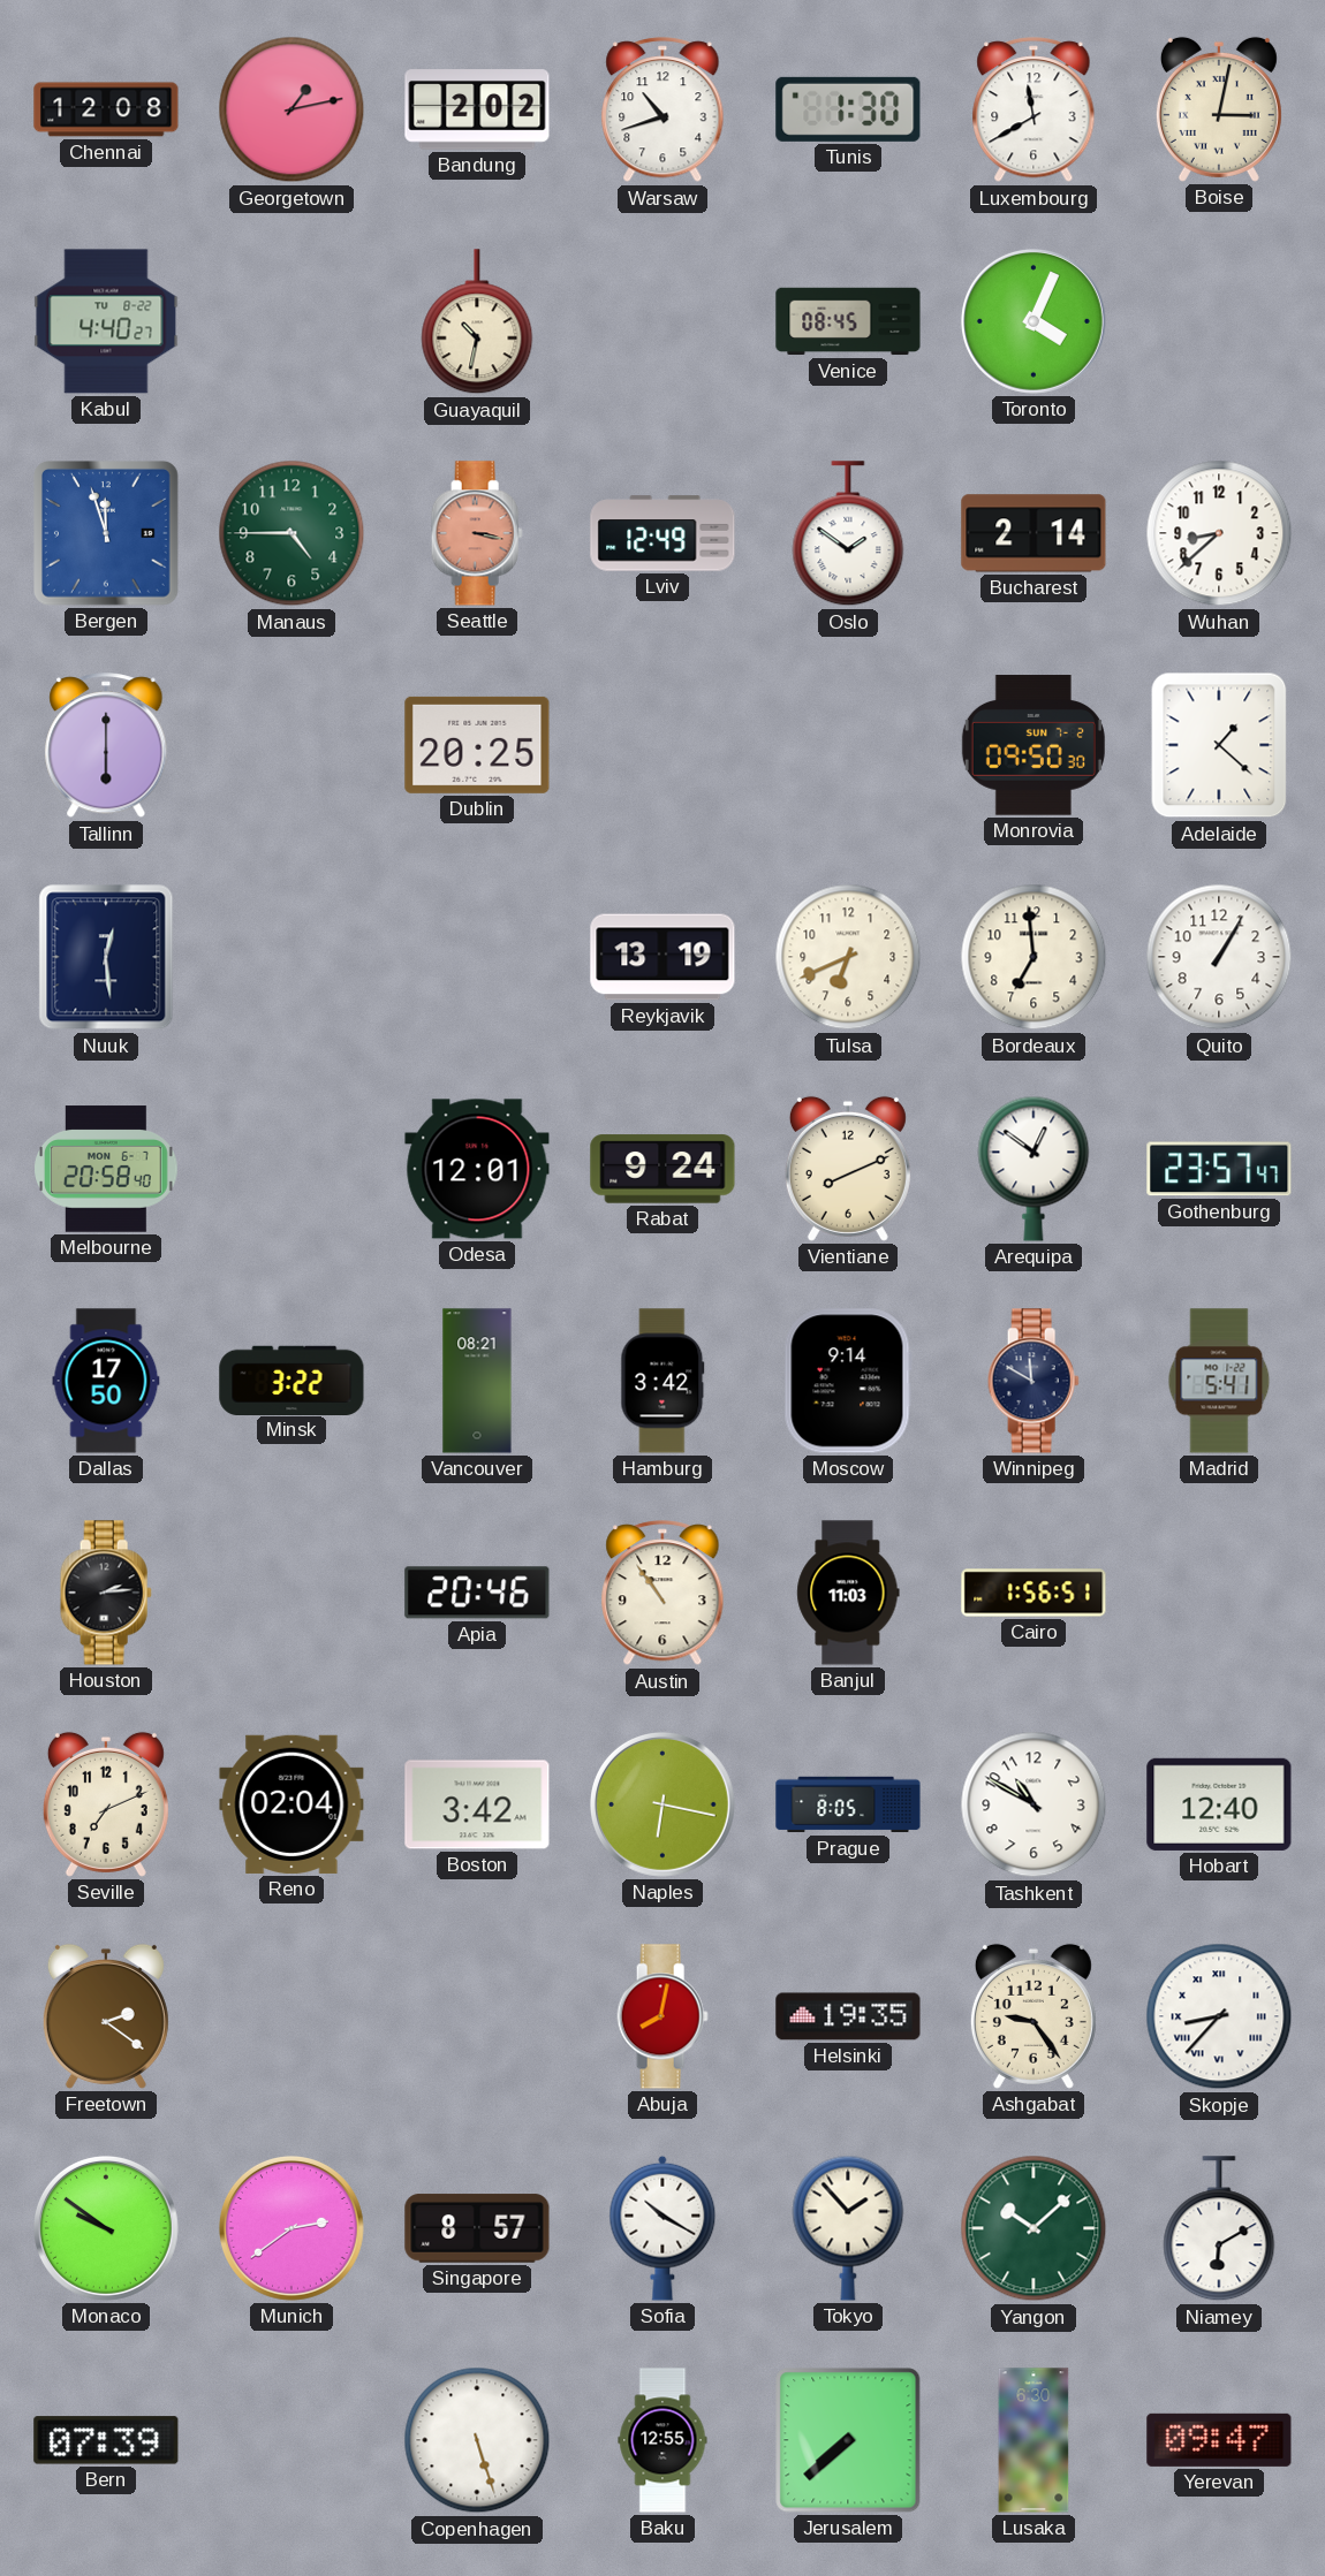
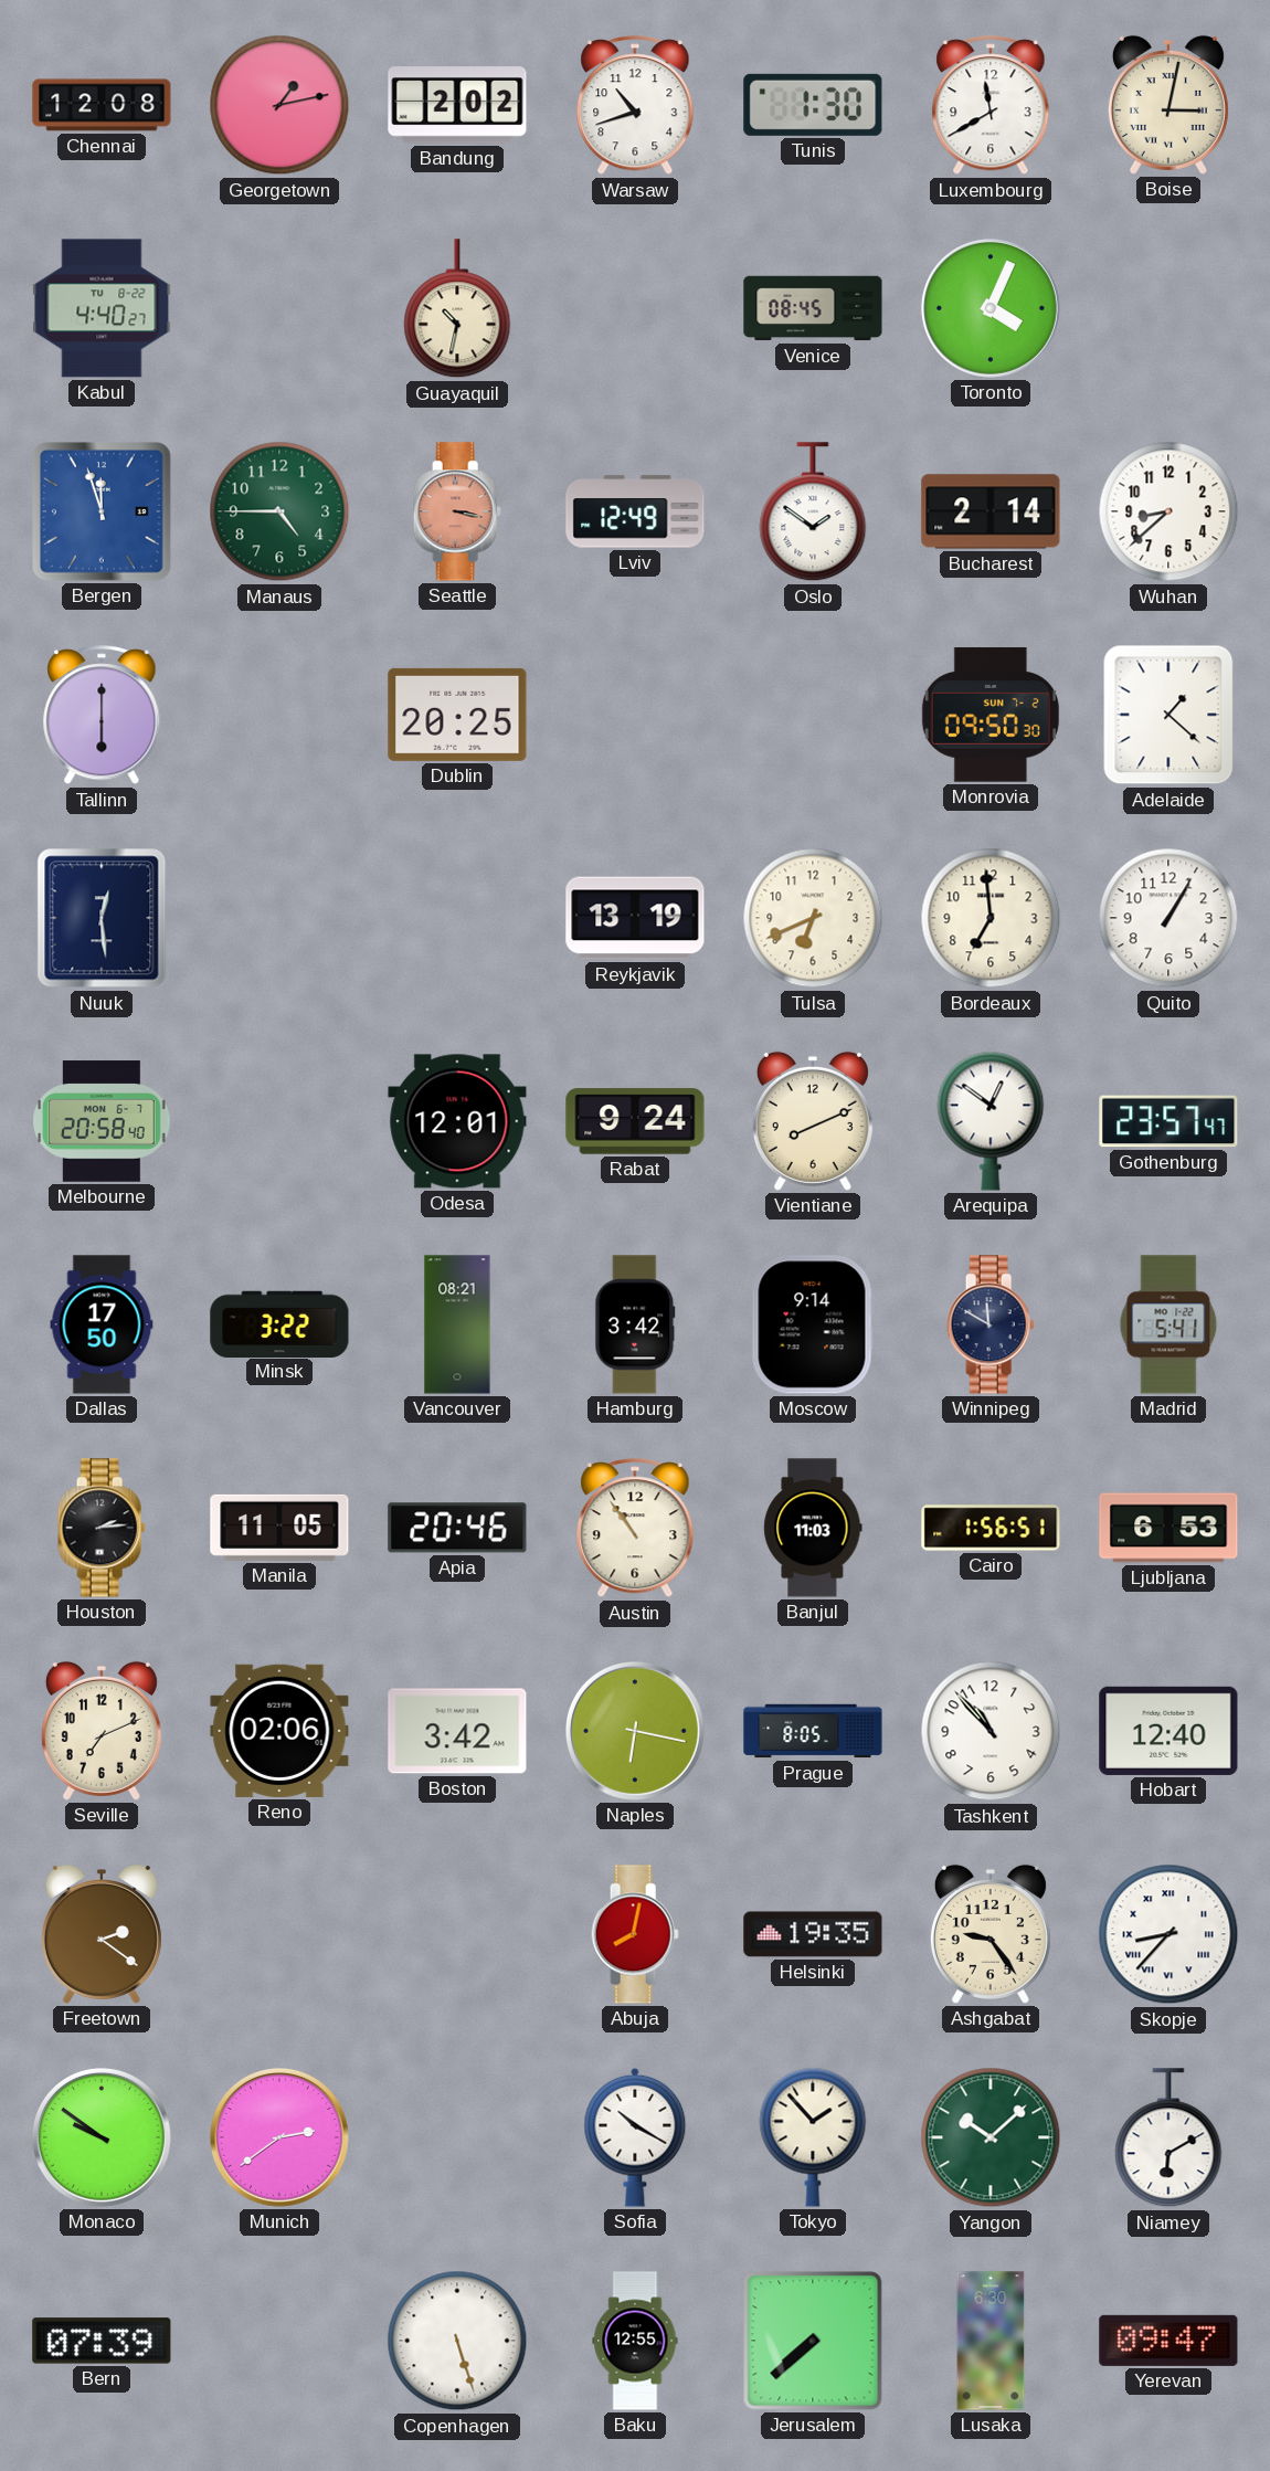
Manila: none -> 11:05 (279, 1528)
Ljubljana: none -> 6:53 (1168, 1528)
Reno: 02:04 -> 02:06 (279, 1731)
Tashkent: 10:50 -> 10:53 (991, 1731)
Singapore: 8:57 -> none (477, 2228)
